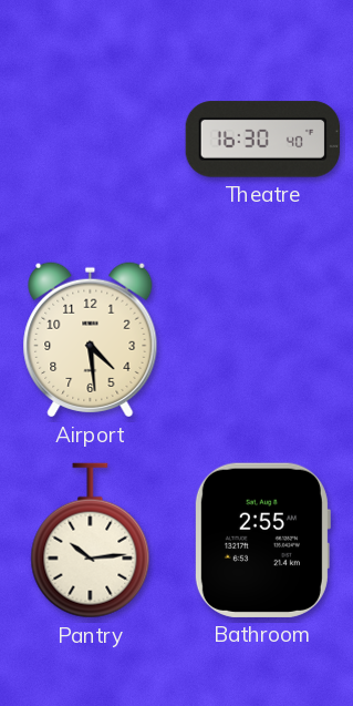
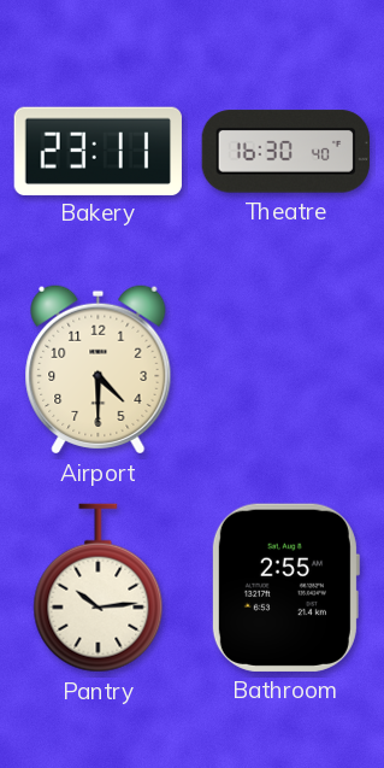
Bakery: none -> 23:11 (98, 151)
Airport: 4:29 -> 4:30 (99, 370)
